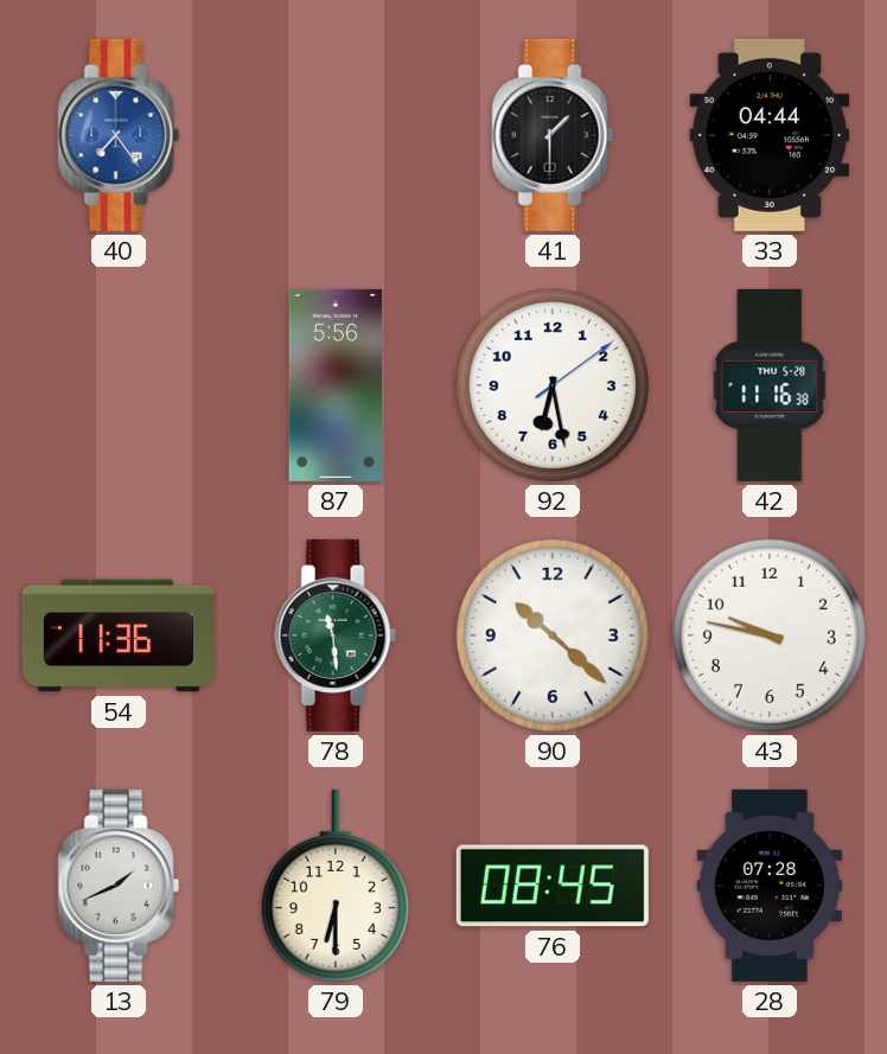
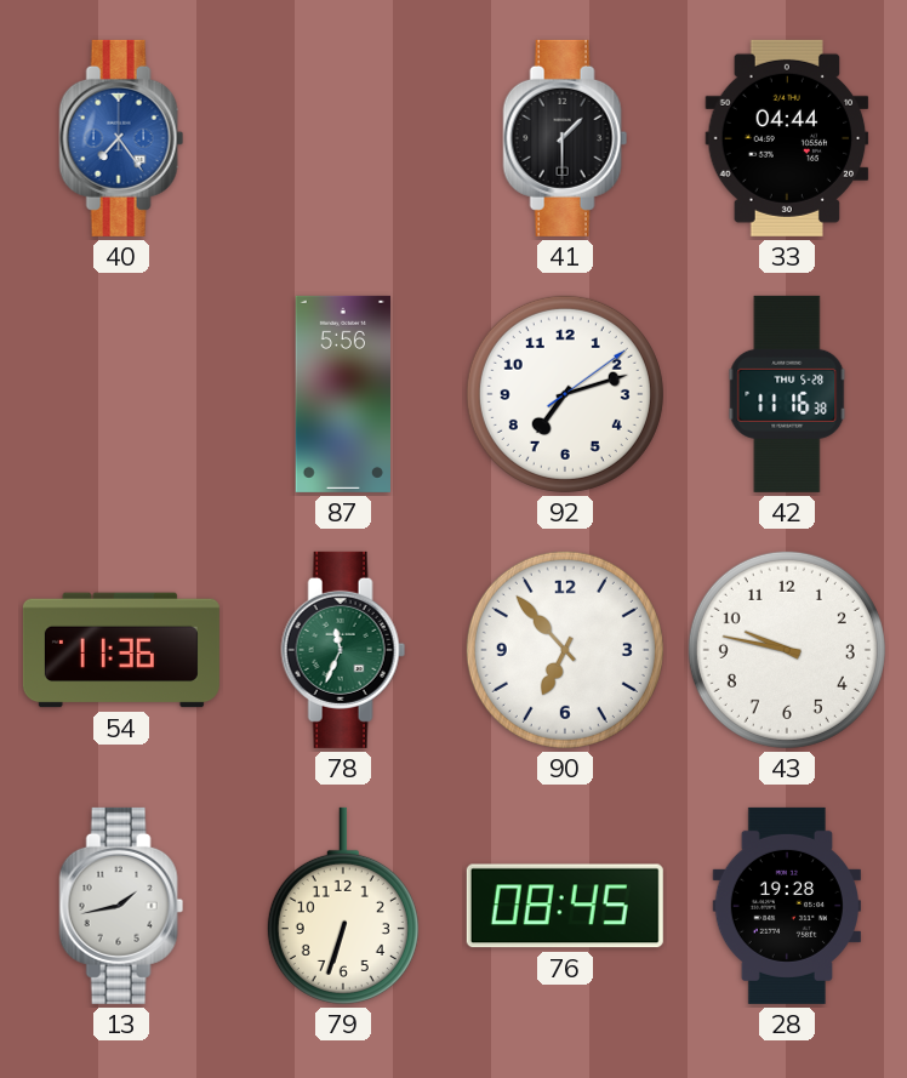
92: 6:28 -> 7:12 (565, 394)
78: 11:29 -> 11:34 (343, 650)
90: 10:22 -> 6:53 (565, 650)
13: 1:41 -> 1:43 (121, 906)
79: 6:30 -> 6:33 (343, 906)
28: 07:28 -> 19:28 (787, 906)
